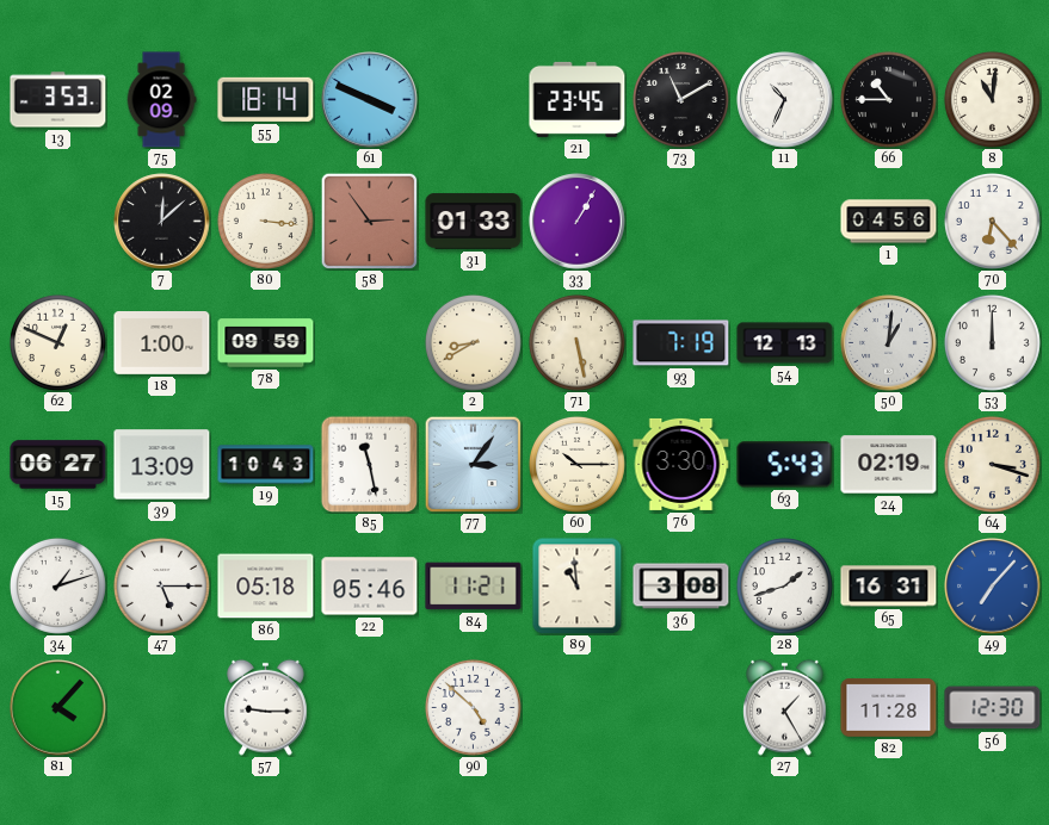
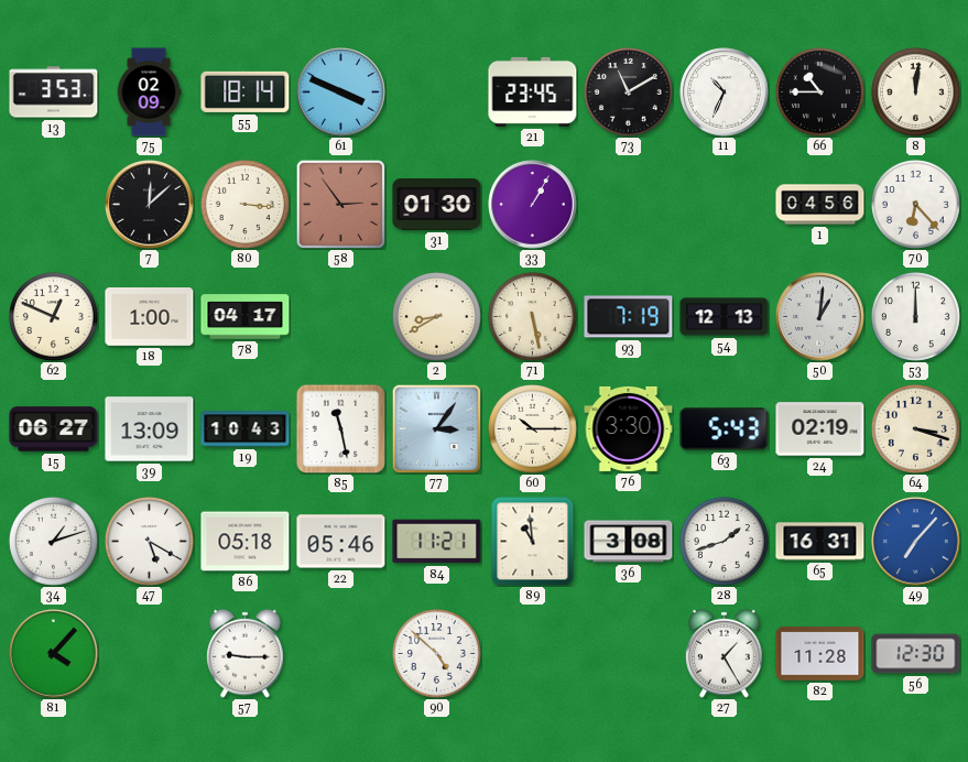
8: 11:01 -> 12:01 (915, 91)
31: 01:33 -> 01:30 (437, 205)
78: 09:59 -> 04:17 (246, 317)
47: 5:15 -> 5:20 (149, 541)
